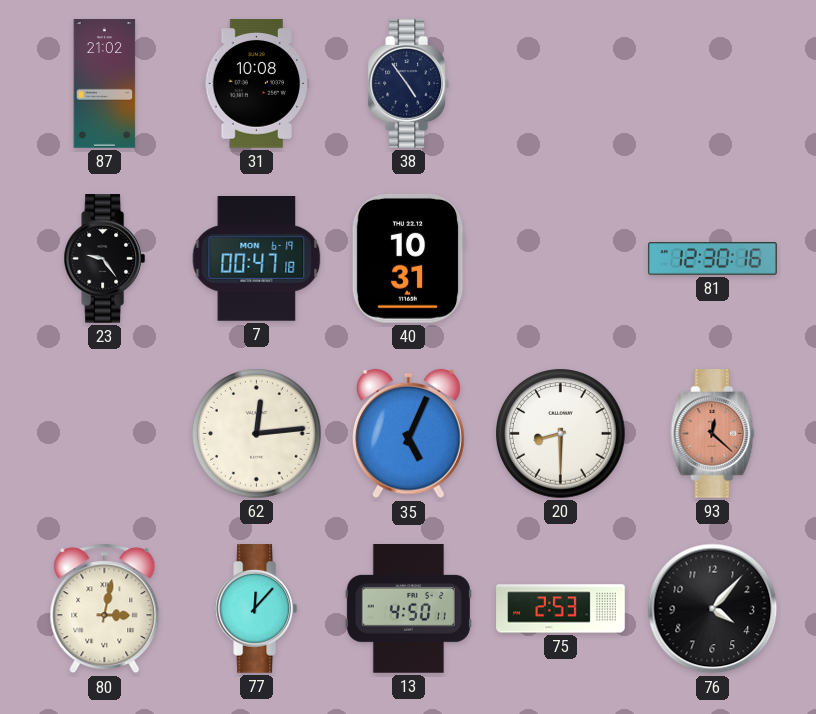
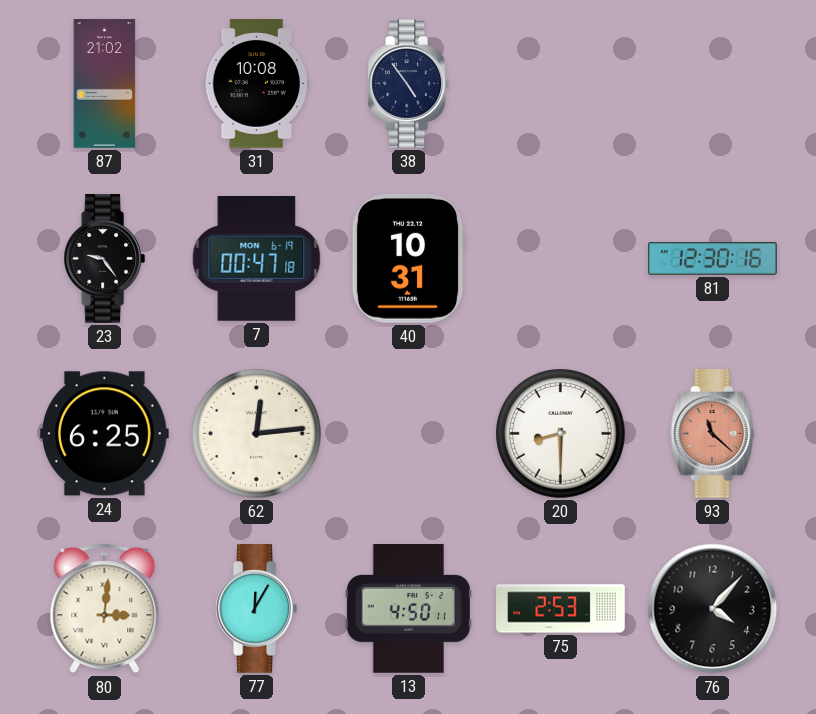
24: none -> 6:25 (105, 434)
35: 5:04 -> none (409, 434)
93: 12:22 -> 11:22 (713, 434)
80: 3:02 -> 3:01 (105, 609)
77: 12:07 -> 12:05 (256, 609)
